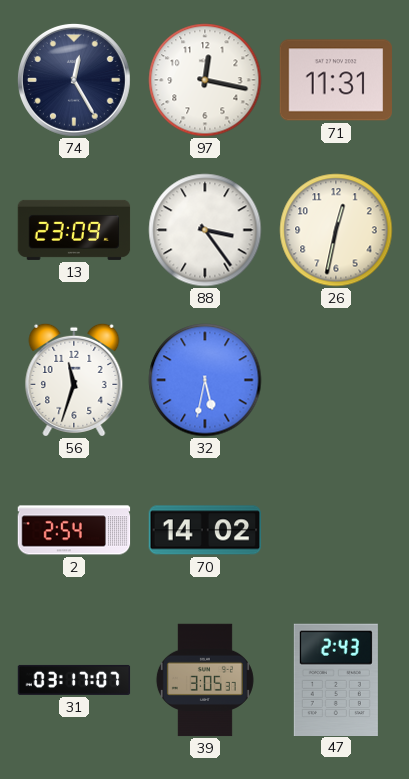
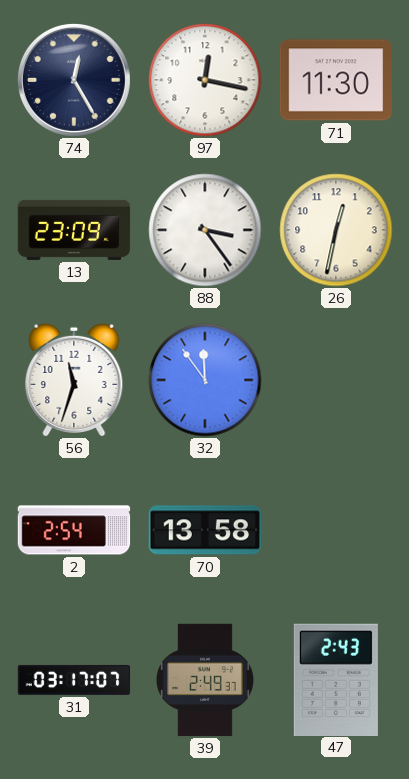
71: 11:31 -> 11:30 (336, 80)
32: 5:32 -> 11:54 (205, 380)
70: 14:02 -> 13:58 (205, 530)
39: 3:05 -> 2:49 (205, 680)
